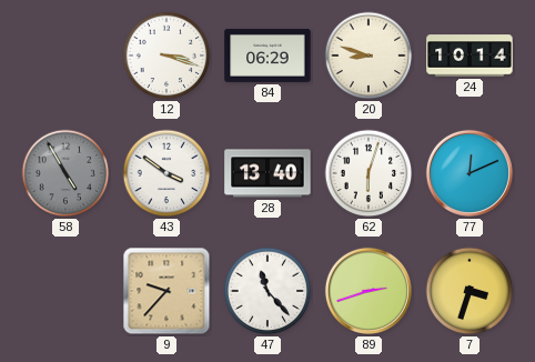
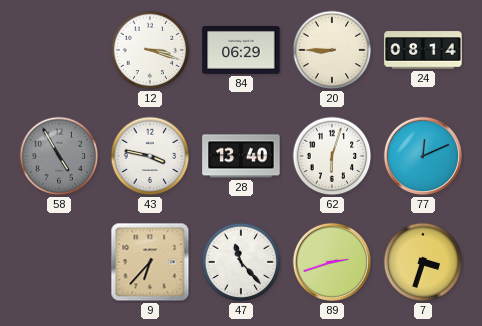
20: 8:48 -> 8:45 (332, 50)
24: 10:14 -> 08:14 (423, 50)
43: 3:51 -> 3:47 (150, 156)
9: 9:37 -> 6:37 (150, 262)
